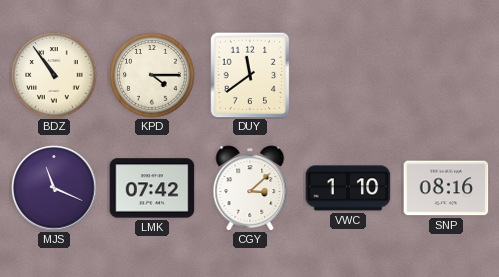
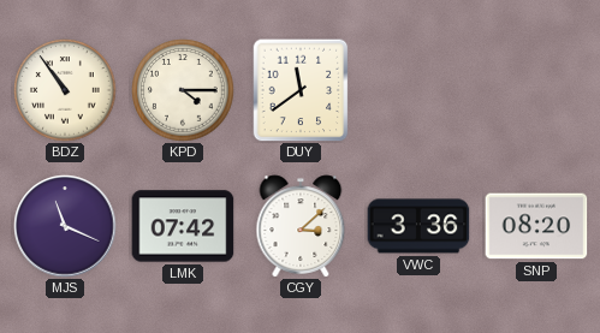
VWC: 1:10 -> 3:36 (418, 226)
SNP: 08:16 -> 08:20 (536, 226)
